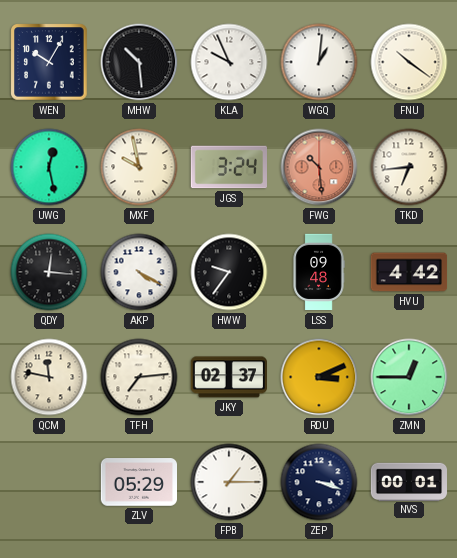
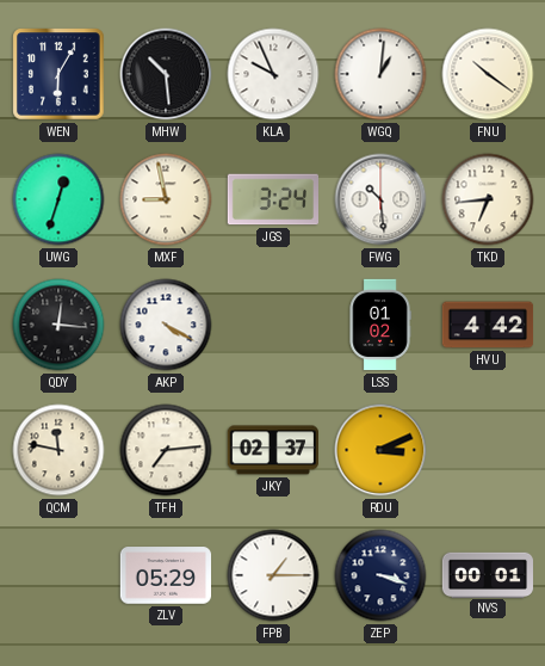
WEN: 10:05 -> 6:05 (58, 74)
UWG: 12:28 -> 12:33 (58, 199)
MXF: 9:58 -> 8:58 (166, 199)
FWG dial: salmon -> white (380, 199)
HWW: 9:36 -> none (229, 272)
LSS: 09:48 -> 01:02 (380, 325)
ZMN: 12:45 -> none (409, 377)
